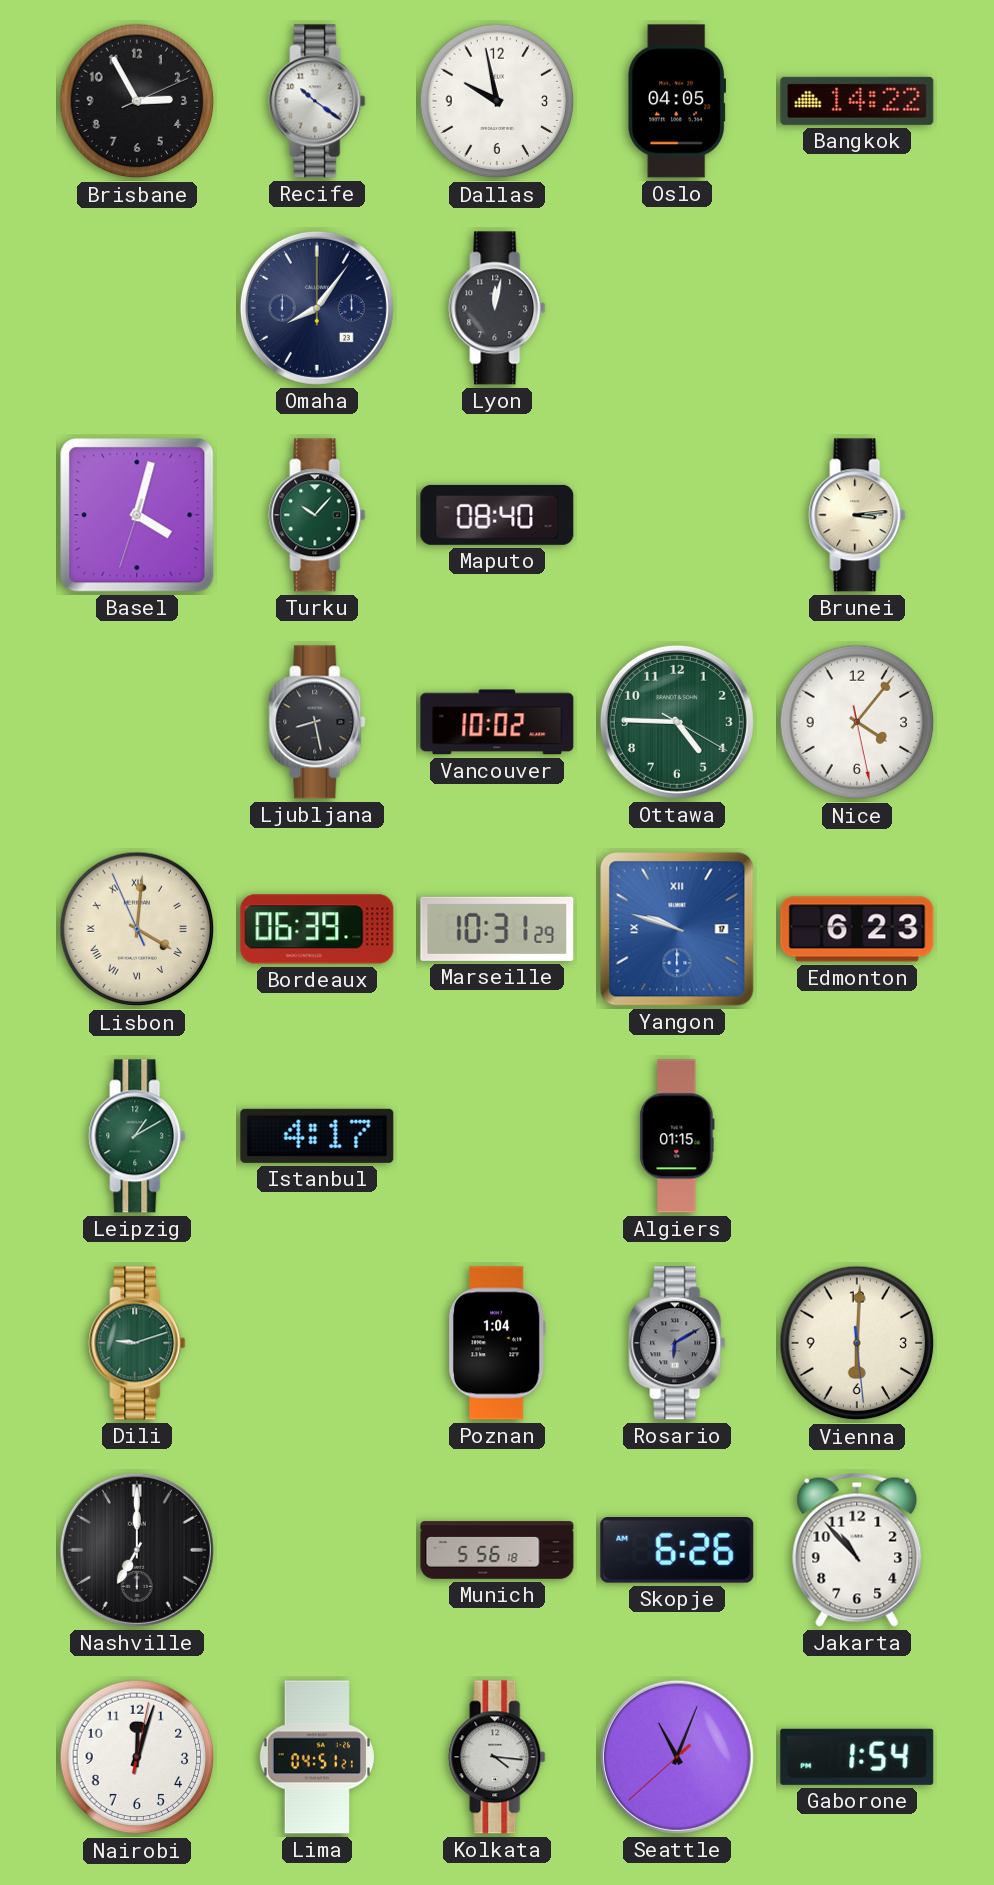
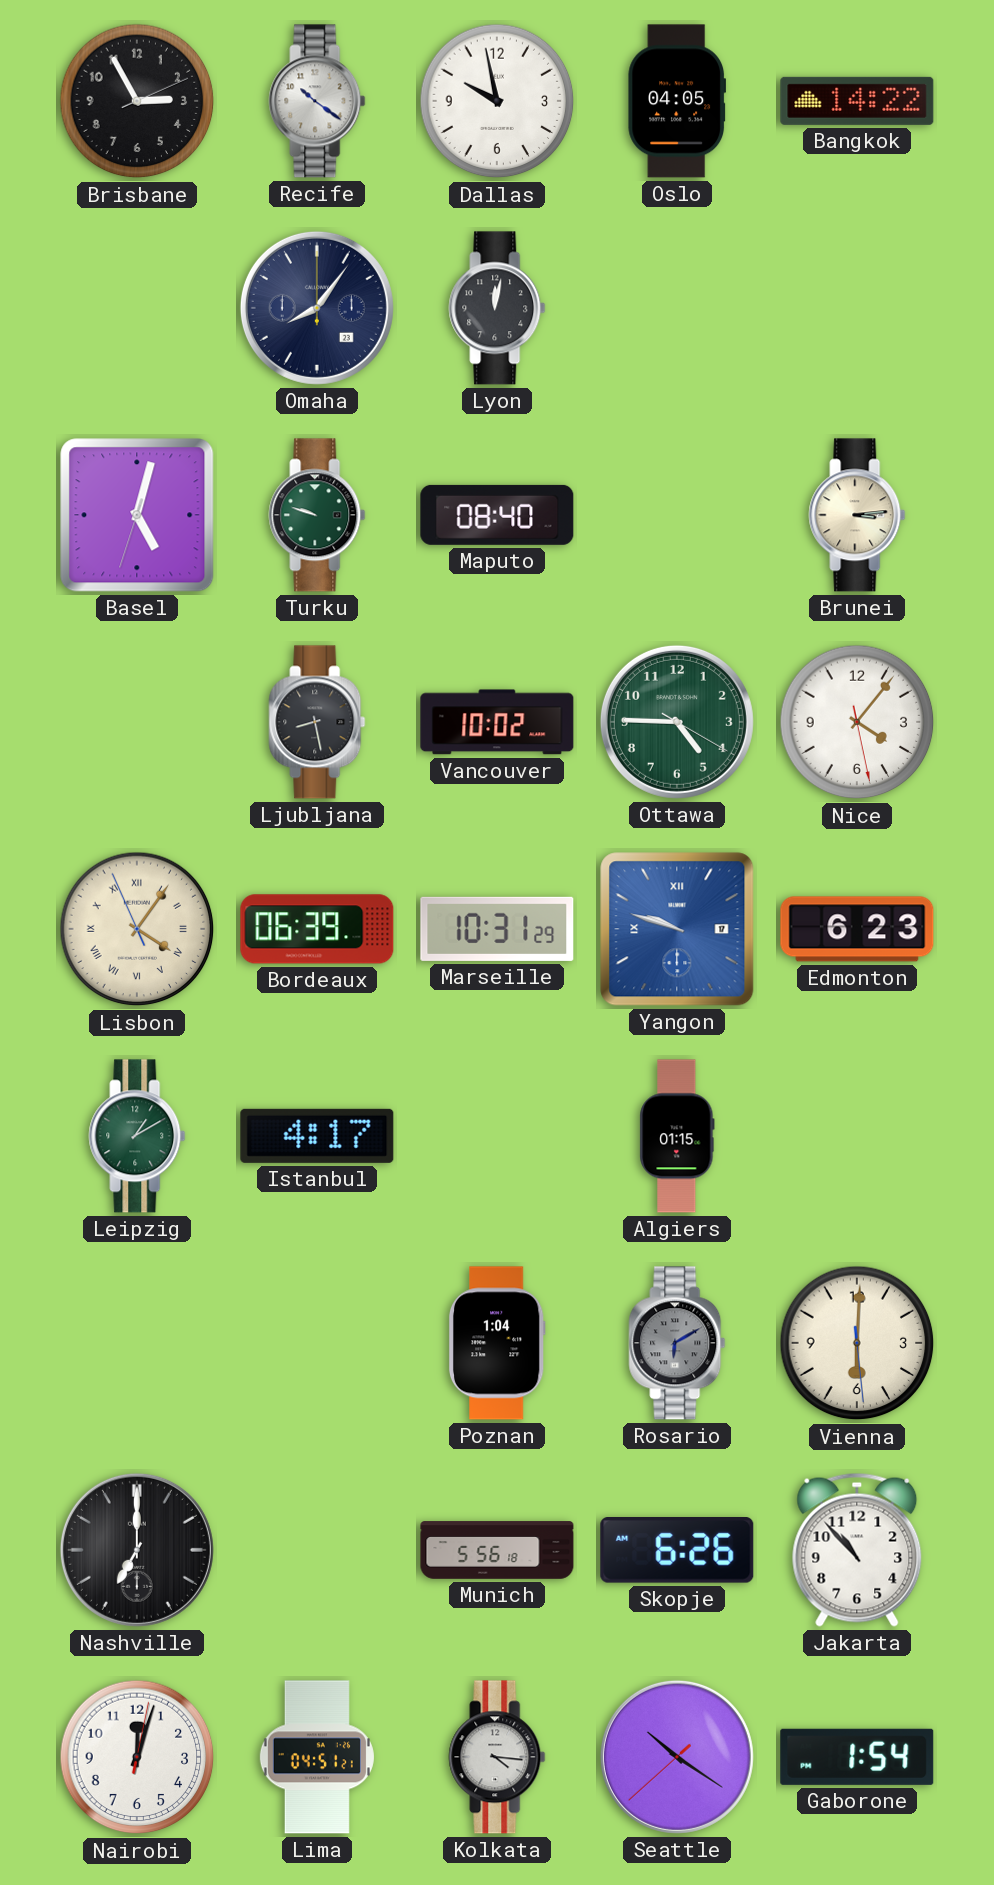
Basel: 4:02 -> 5:02 (137, 515)
Turku: 10:07 -> 9:48 (317, 515)
Lisbon: 4:00 -> 4:05 (137, 929)
Dili: 9:12 -> none (137, 1343)
Seattle: 11:03 -> 10:20 (677, 1757)
